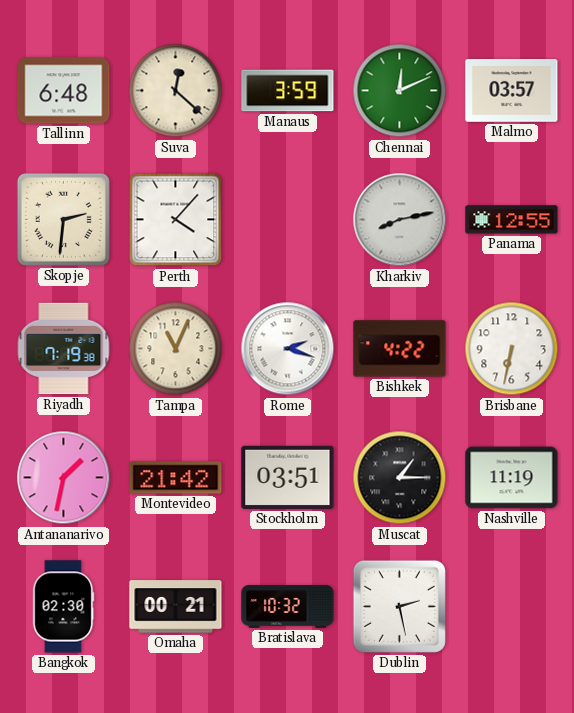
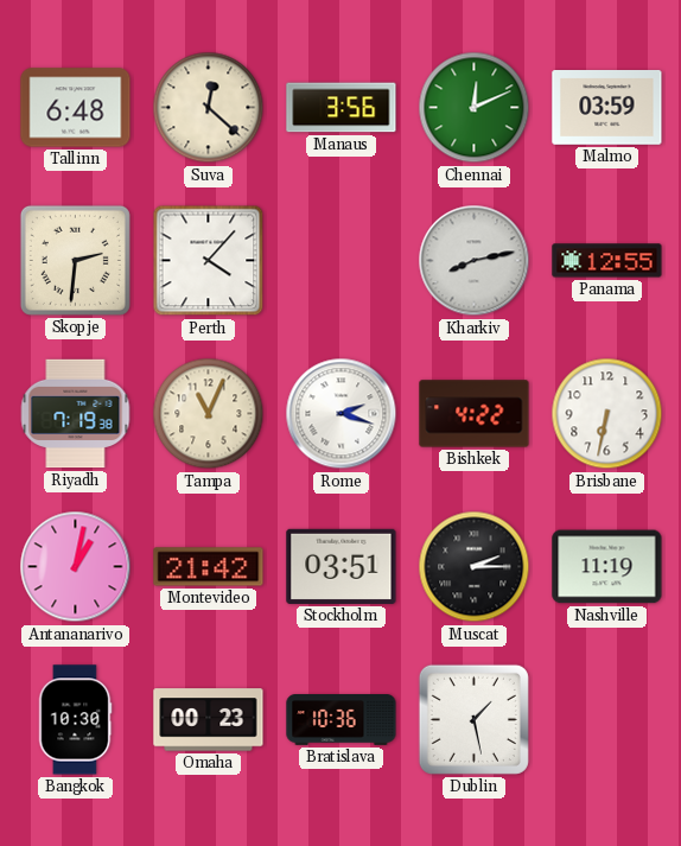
Manaus: 3:59 -> 3:56 (342, 108)
Malmo: 03:57 -> 03:59 (607, 108)
Antananarivo: 1:32 -> 1:02 (76, 567)
Muscat: 1:15 -> 2:15 (475, 567)
Bangkok: 02:30 -> 10:30 (75, 720)
Omaha: 00:21 -> 00:23 (209, 720)
Bratislava: 10:32 -> 10:36 (342, 720)
Dublin: 2:28 -> 1:28 (473, 719)
